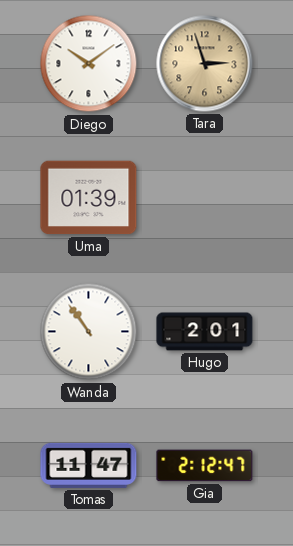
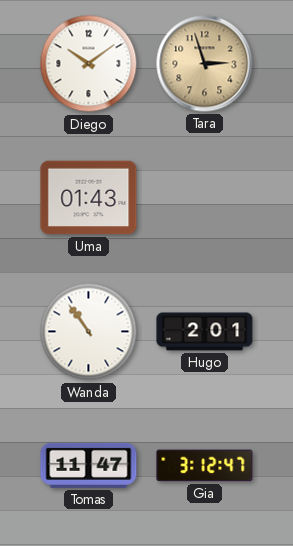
Uma: 01:39 -> 01:43 (89, 198)
Gia: 2:12 -> 3:12 (205, 466)
